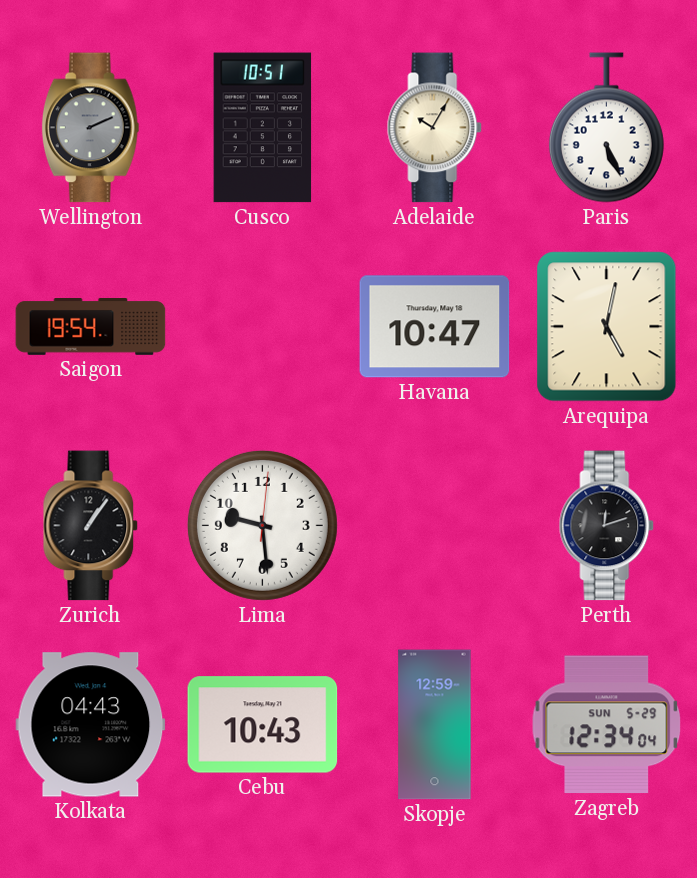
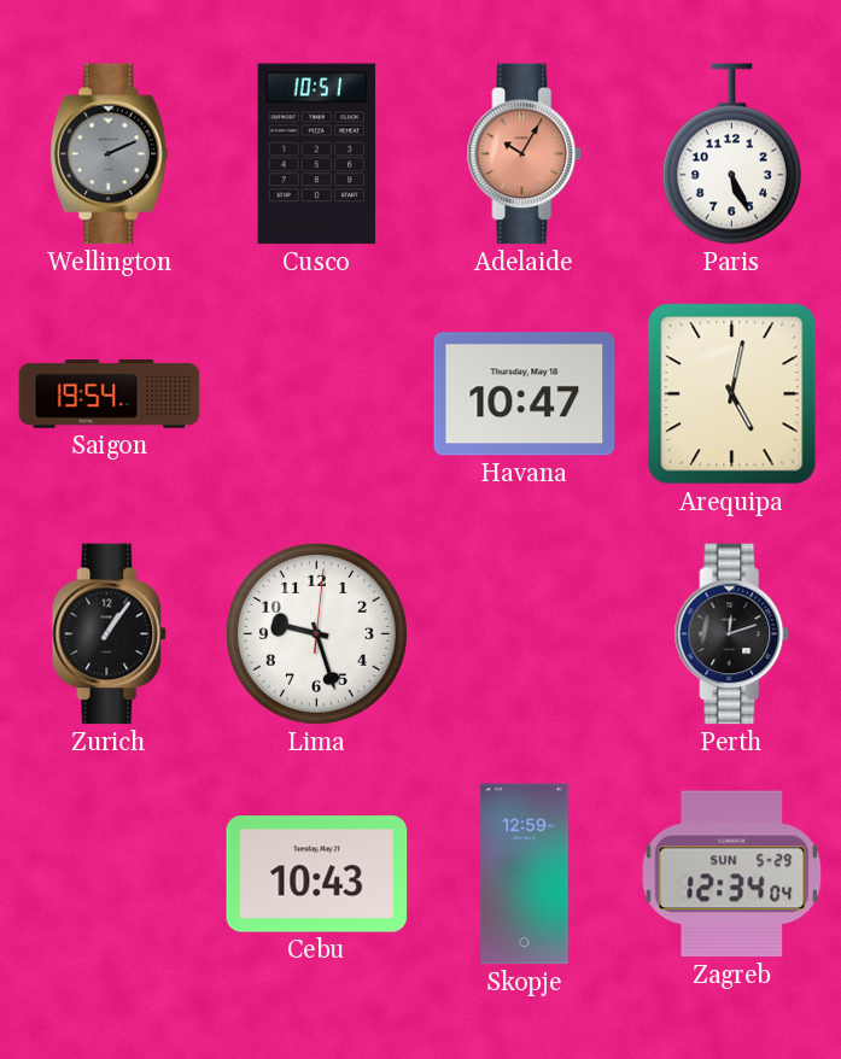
Adelaide dial: cream -> salmon (525, 154)
Lima: 9:29 -> 9:27 (316, 633)
Kolkata: 04:43 -> none (91, 725)
